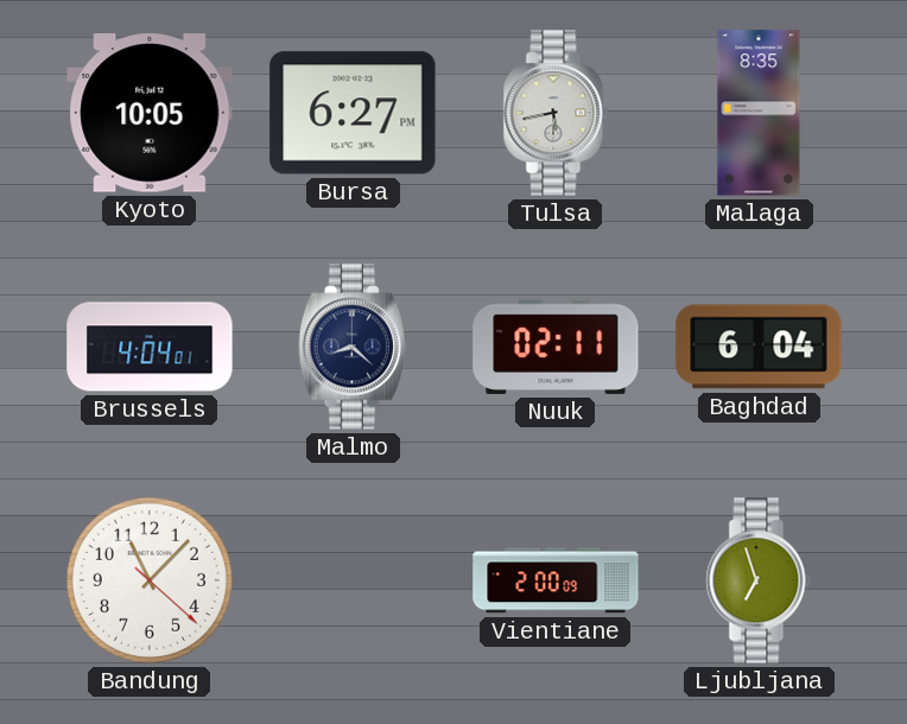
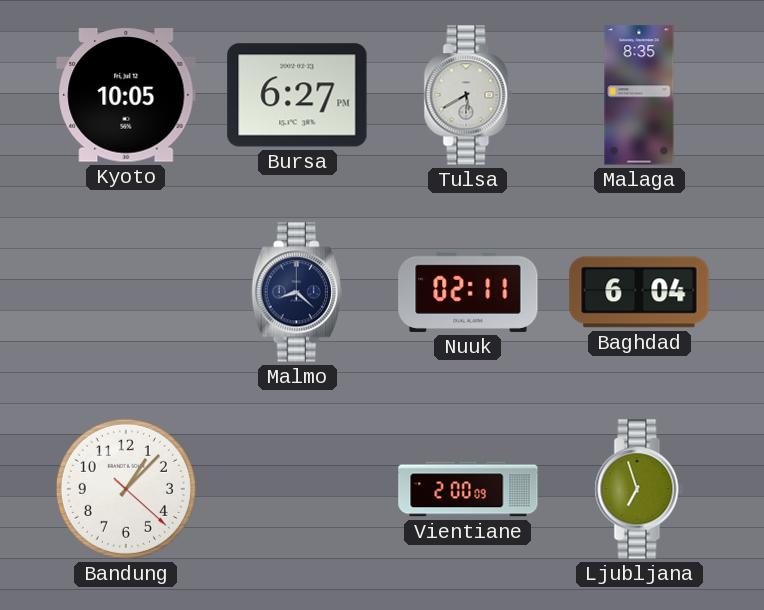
Tulsa: 5:43 -> 5:40 (468, 95)
Brussels: 4:04 -> none (150, 347)
Bandung: 11:07 -> 1:07 (126, 489)
